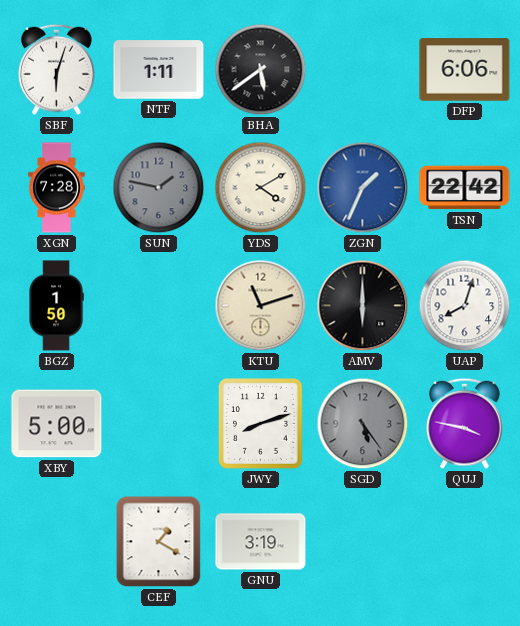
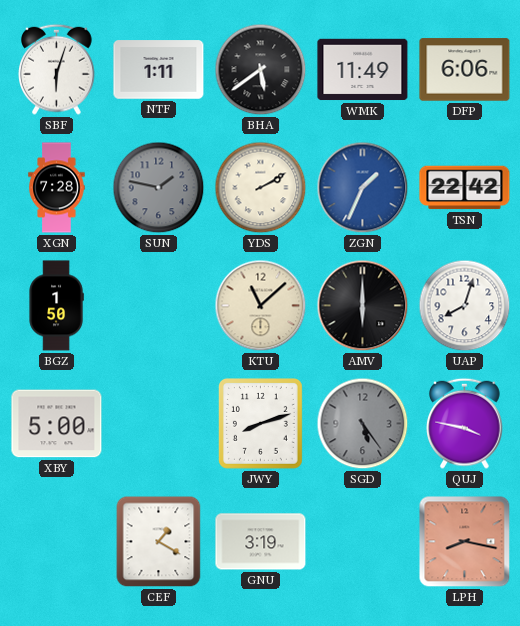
WMK: none -> 11:49 (363, 70)
YDS: 4:10 -> 2:10 (261, 188)
KTU: 11:12 -> 11:08 (261, 306)
LPH: none -> 8:17 (465, 542)
